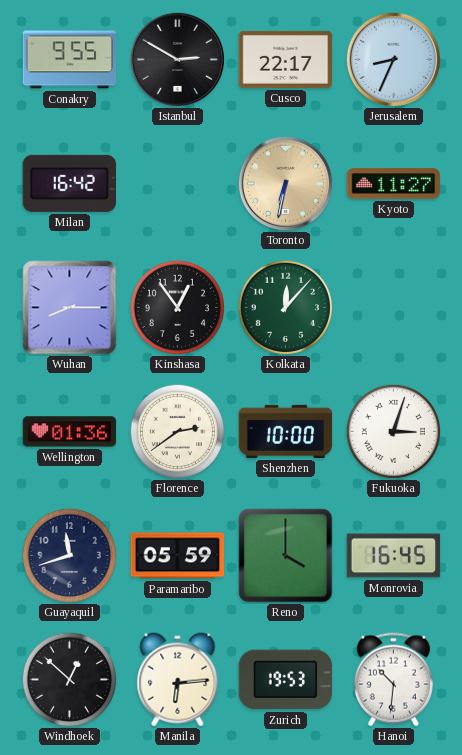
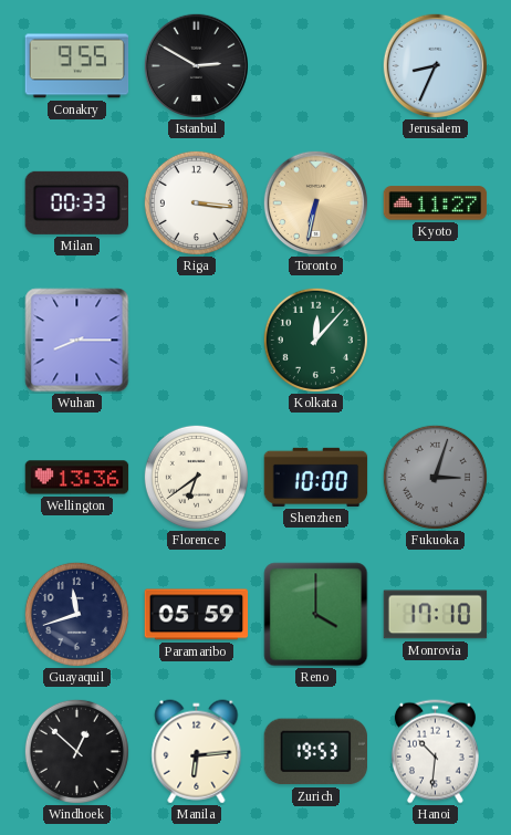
Cusco: 22:17 -> none (286, 59)
Milan: 16:42 -> 00:33 (76, 202)
Riga: none -> 3:16 (196, 202)
Kinshasa: 12:54 -> none (177, 307)
Wellington: 01:36 -> 13:36 (77, 478)
Florence: 2:39 -> 6:39 (196, 477)
Fukuoka dial: white -> grey (435, 477)
Monrovia: 16:45 -> 17:10 (436, 615)
